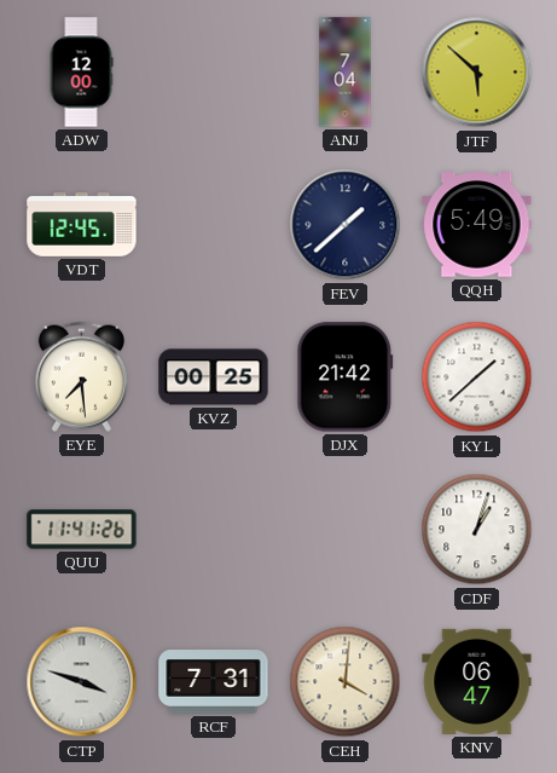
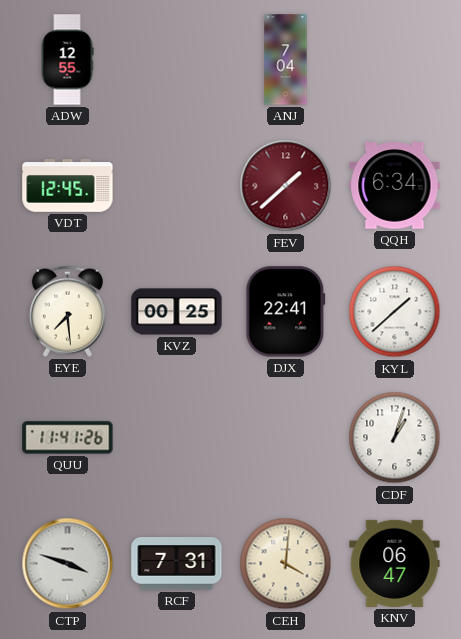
ADW: 12:00 -> 12:55 (67, 60)
JTF: 5:52 -> none (477, 73)
FEV dial: navy -> burgundy (286, 186)
QQH: 5:49 -> 6:34 (395, 186)
DJX: 21:42 -> 22:41 (286, 312)
